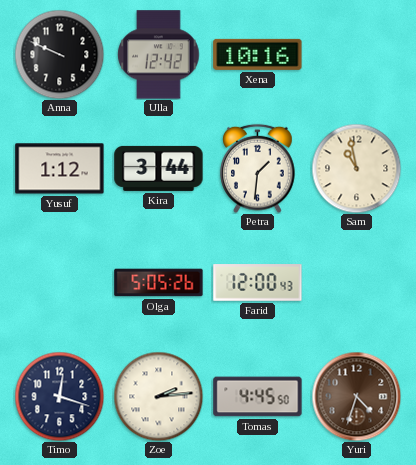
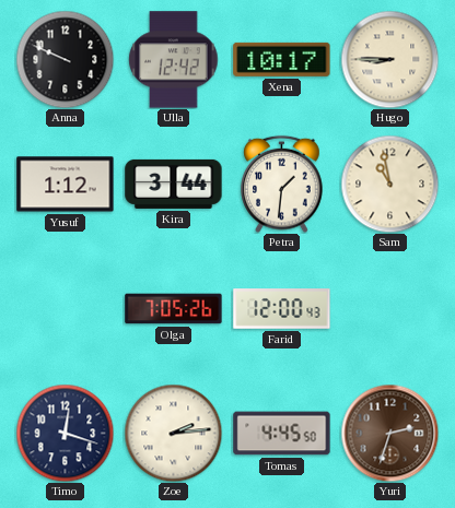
Xena: 10:16 -> 10:17 (282, 59)
Hugo: none -> 8:45 (389, 59)
Olga: 5:05 -> 7:05 (174, 309)
Yuri: 4:33 -> 2:33 (389, 433)
